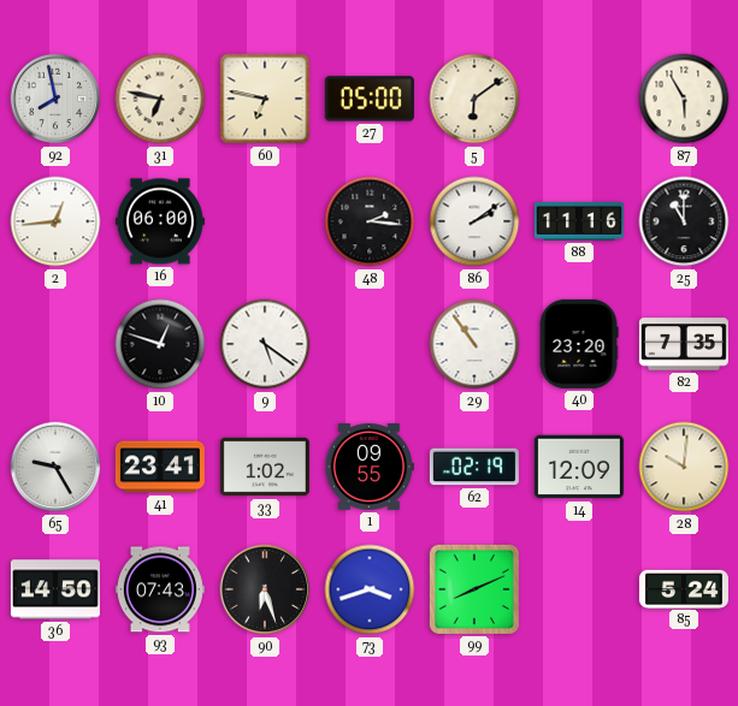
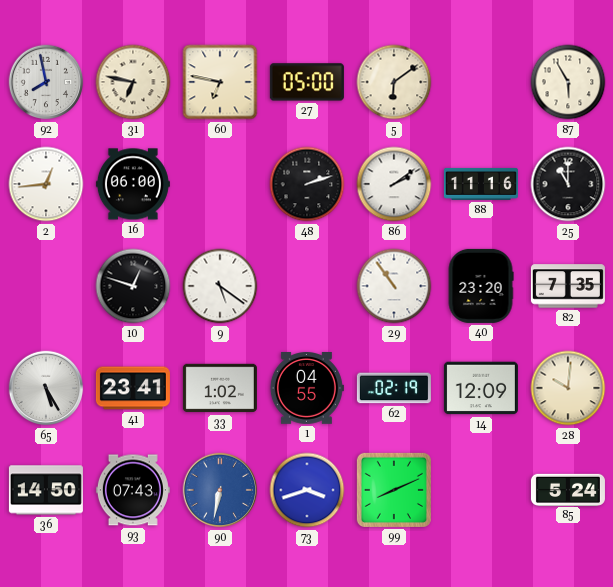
48: 2:16 -> 2:12 (307, 184)
65: 9:25 -> 5:25 (46, 388)
1: 09:55 -> 04:55 (306, 389)
90: 6:27 -> 6:32 (220, 490)
90 dial: black -> blue (220, 490)
